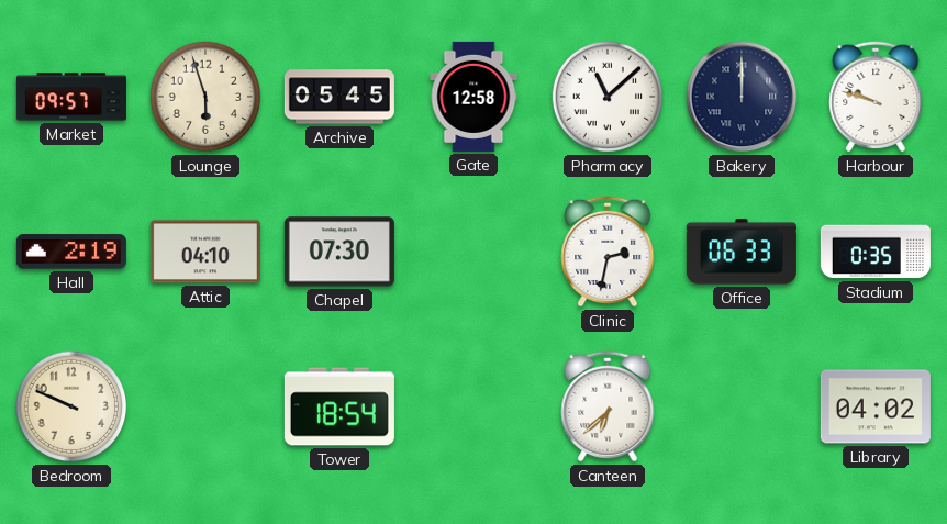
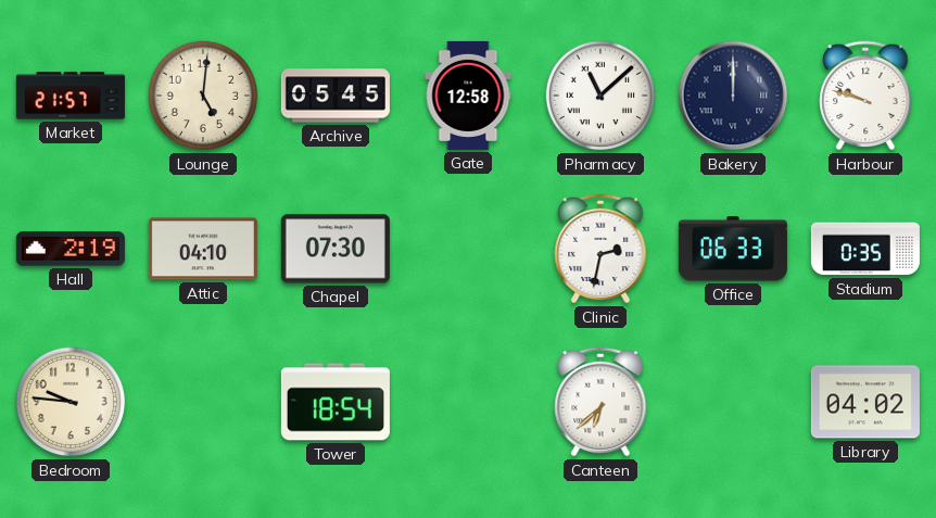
Market: 09:57 -> 21:57 (71, 96)
Lounge: 5:57 -> 5:01 (203, 96)
Bedroom: 9:49 -> 9:46 (71, 402)
